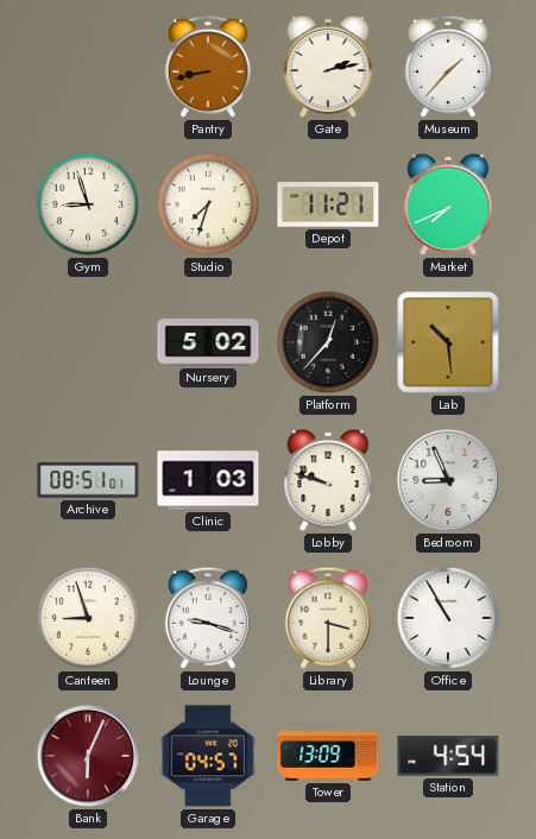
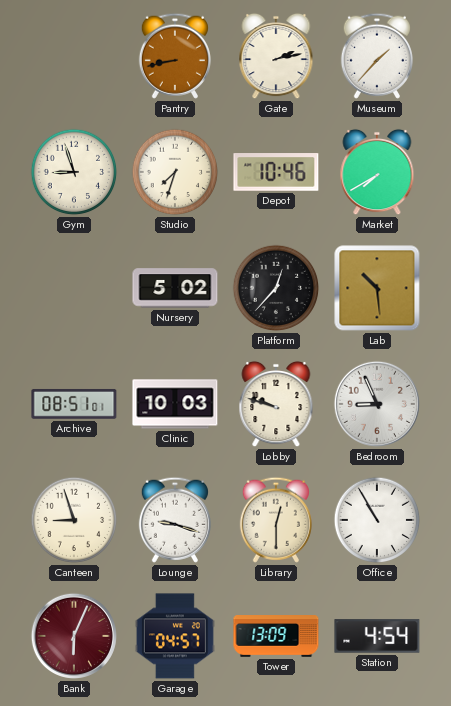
Depot: 11:21 -> 10:46 (276, 172)
Market: 7:41 -> 7:40 (377, 172)
Clinic: 1:03 -> 10:03 (175, 404)
Library: 3:30 -> 12:30 (276, 520)
